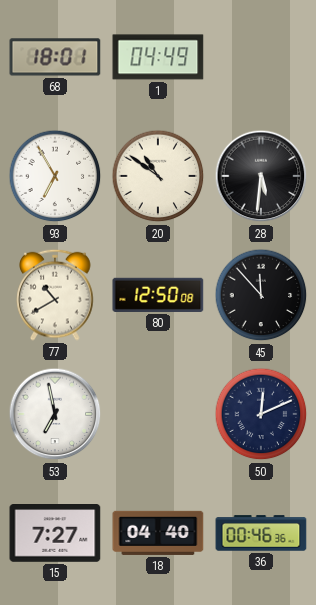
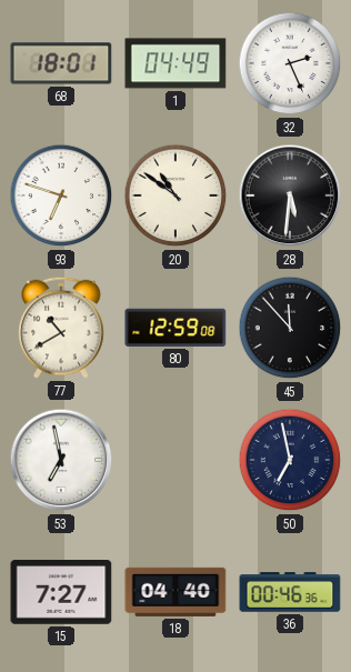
32: none -> 2:26 (290, 63)
93: 6:55 -> 6:48 (61, 195)
80: 12:50 -> 12:59 (175, 328)
50: 12:11 -> 6:58 (290, 460)
